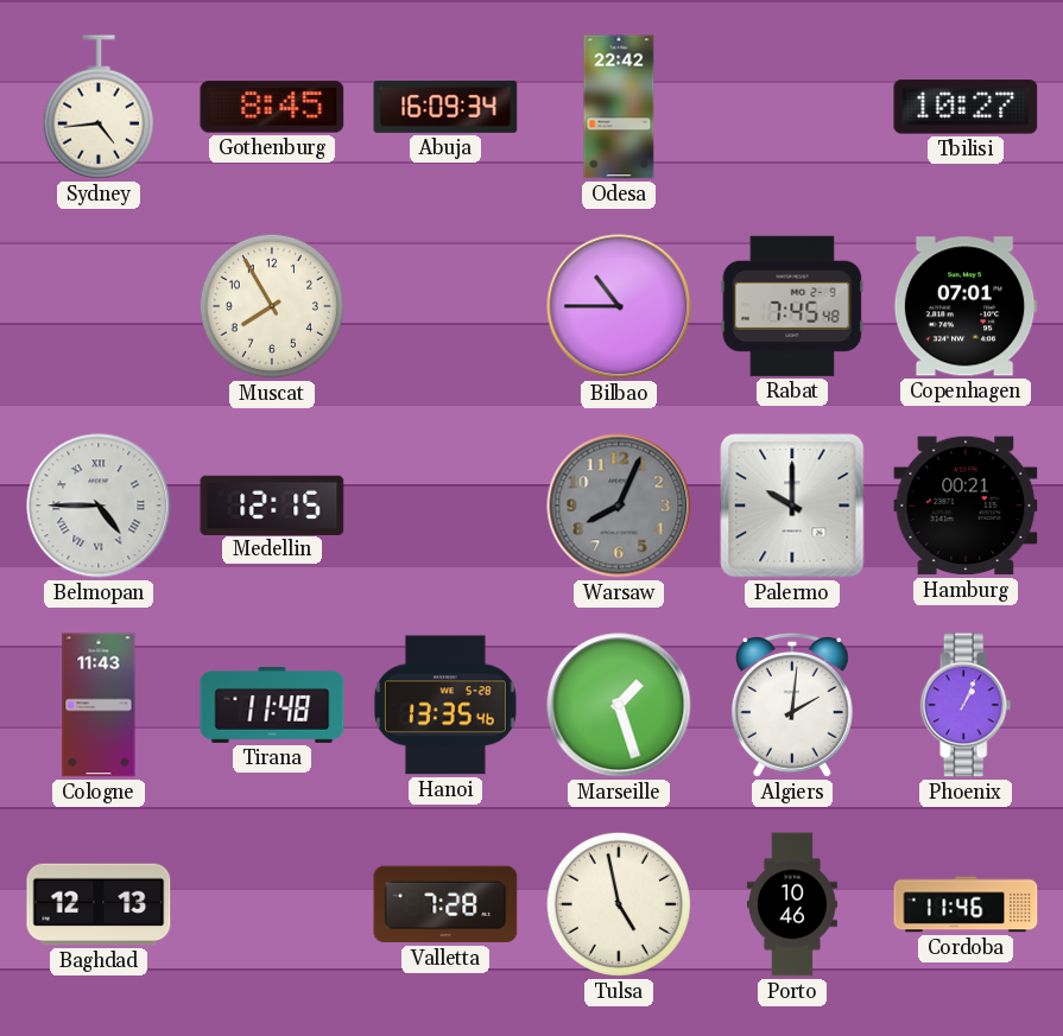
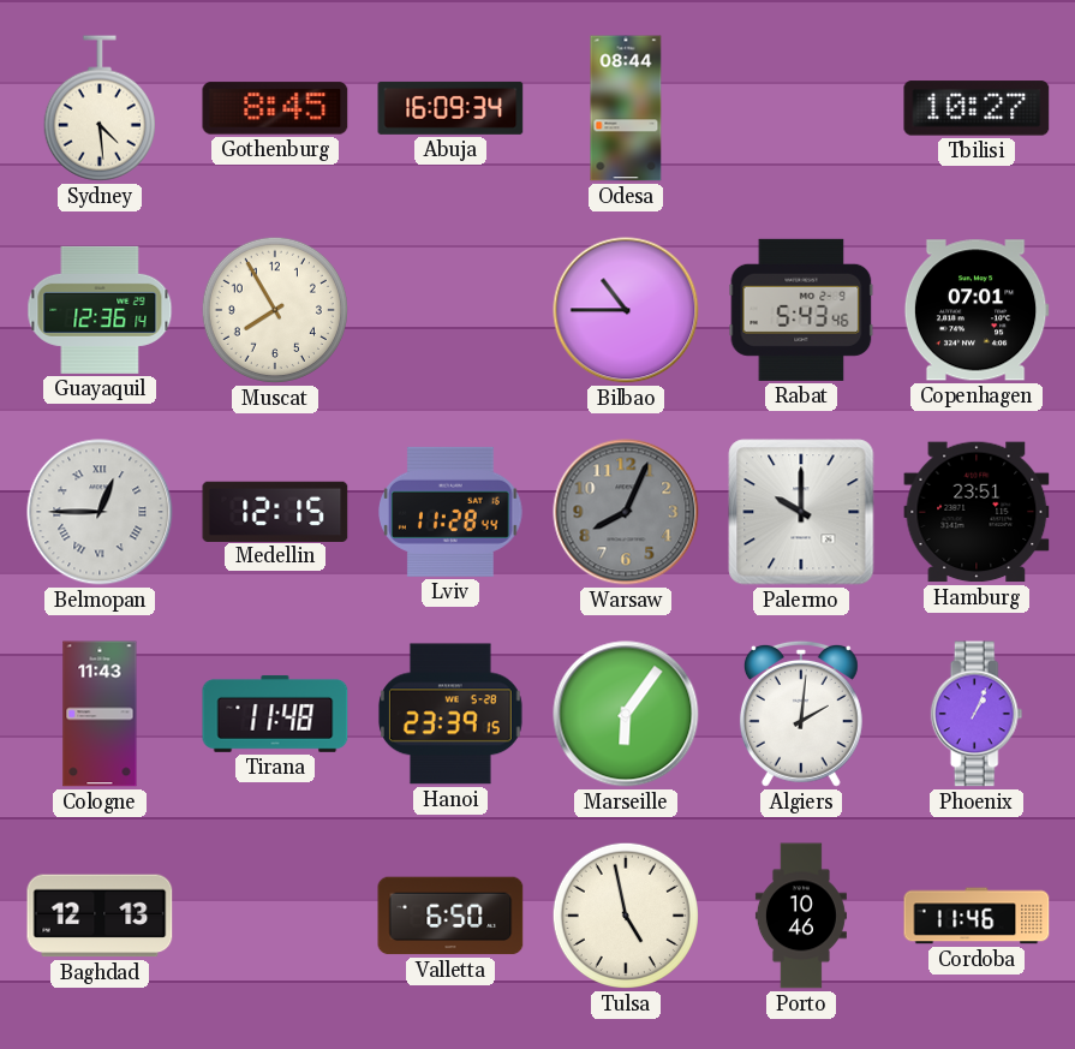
Sydney: 4:44 -> 4:29 (100, 108)
Odesa: 22:42 -> 08:44 (626, 108)
Guayaquil: none -> 12:36 (100, 310)
Rabat: 7:45 -> 5:43 (801, 310)
Belmopan: 4:45 -> 12:45 (100, 512)
Lviv: none -> 11:28 (452, 512)
Hamburg: 00:21 -> 23:51 (977, 512)
Hanoi: 13:35 -> 23:39 (450, 714)
Marseille: 1:27 -> 6:06 (626, 714)
Valletta: 7:28 -> 6:50 (450, 916)
